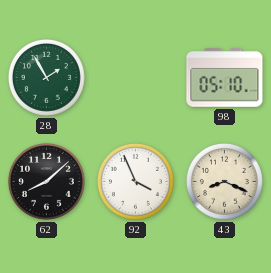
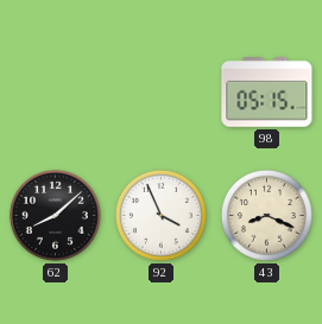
28: 1:55 -> none (46, 77)
98: 05:10 -> 05:15 (267, 93)
